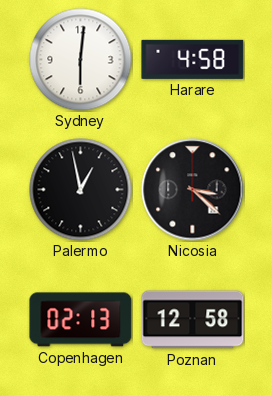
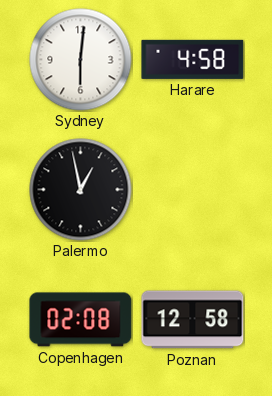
Nicosia: 3:22 -> none (193, 190)
Copenhagen: 02:13 -> 02:08 (81, 320)
